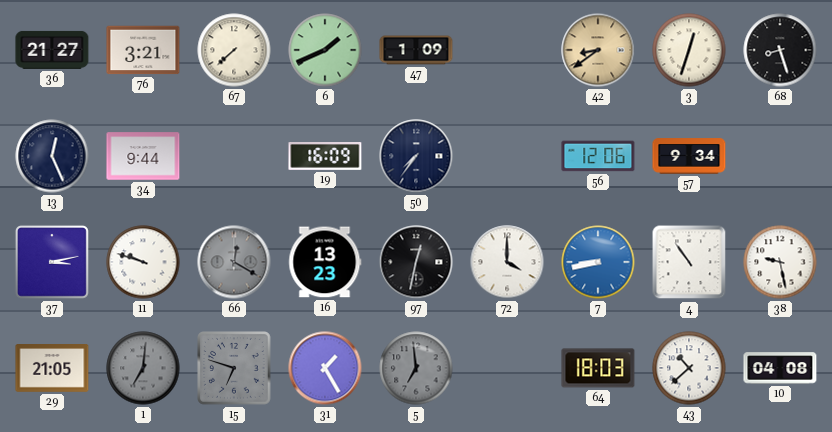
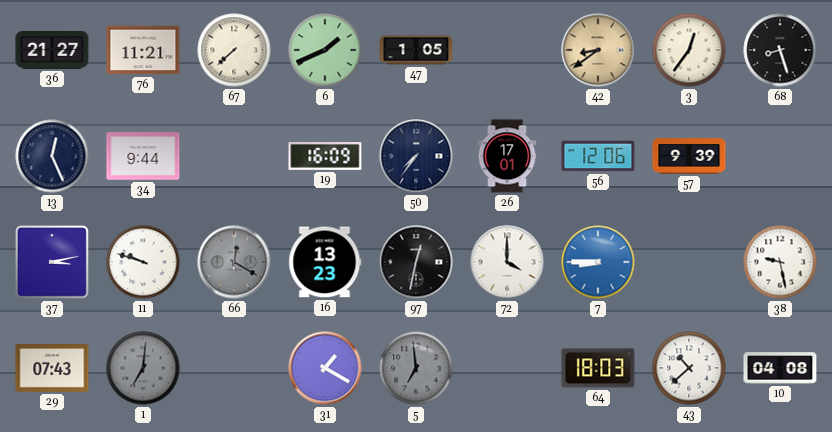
76: 3:21 -> 11:21 (143, 50)
47: 1:09 -> 1:05 (416, 50)
3: 12:33 -> 12:36 (689, 50)
26: none -> 17:01 (507, 156)
57: 9:34 -> 9:39 (689, 156)
7: 8:43 -> 8:45 (598, 262)
4: 10:54 -> none (689, 262)
29: 21:05 -> 07:43 (52, 369)
15: 6:48 -> none (235, 369)
31: 1:25 -> 1:20 (325, 368)
